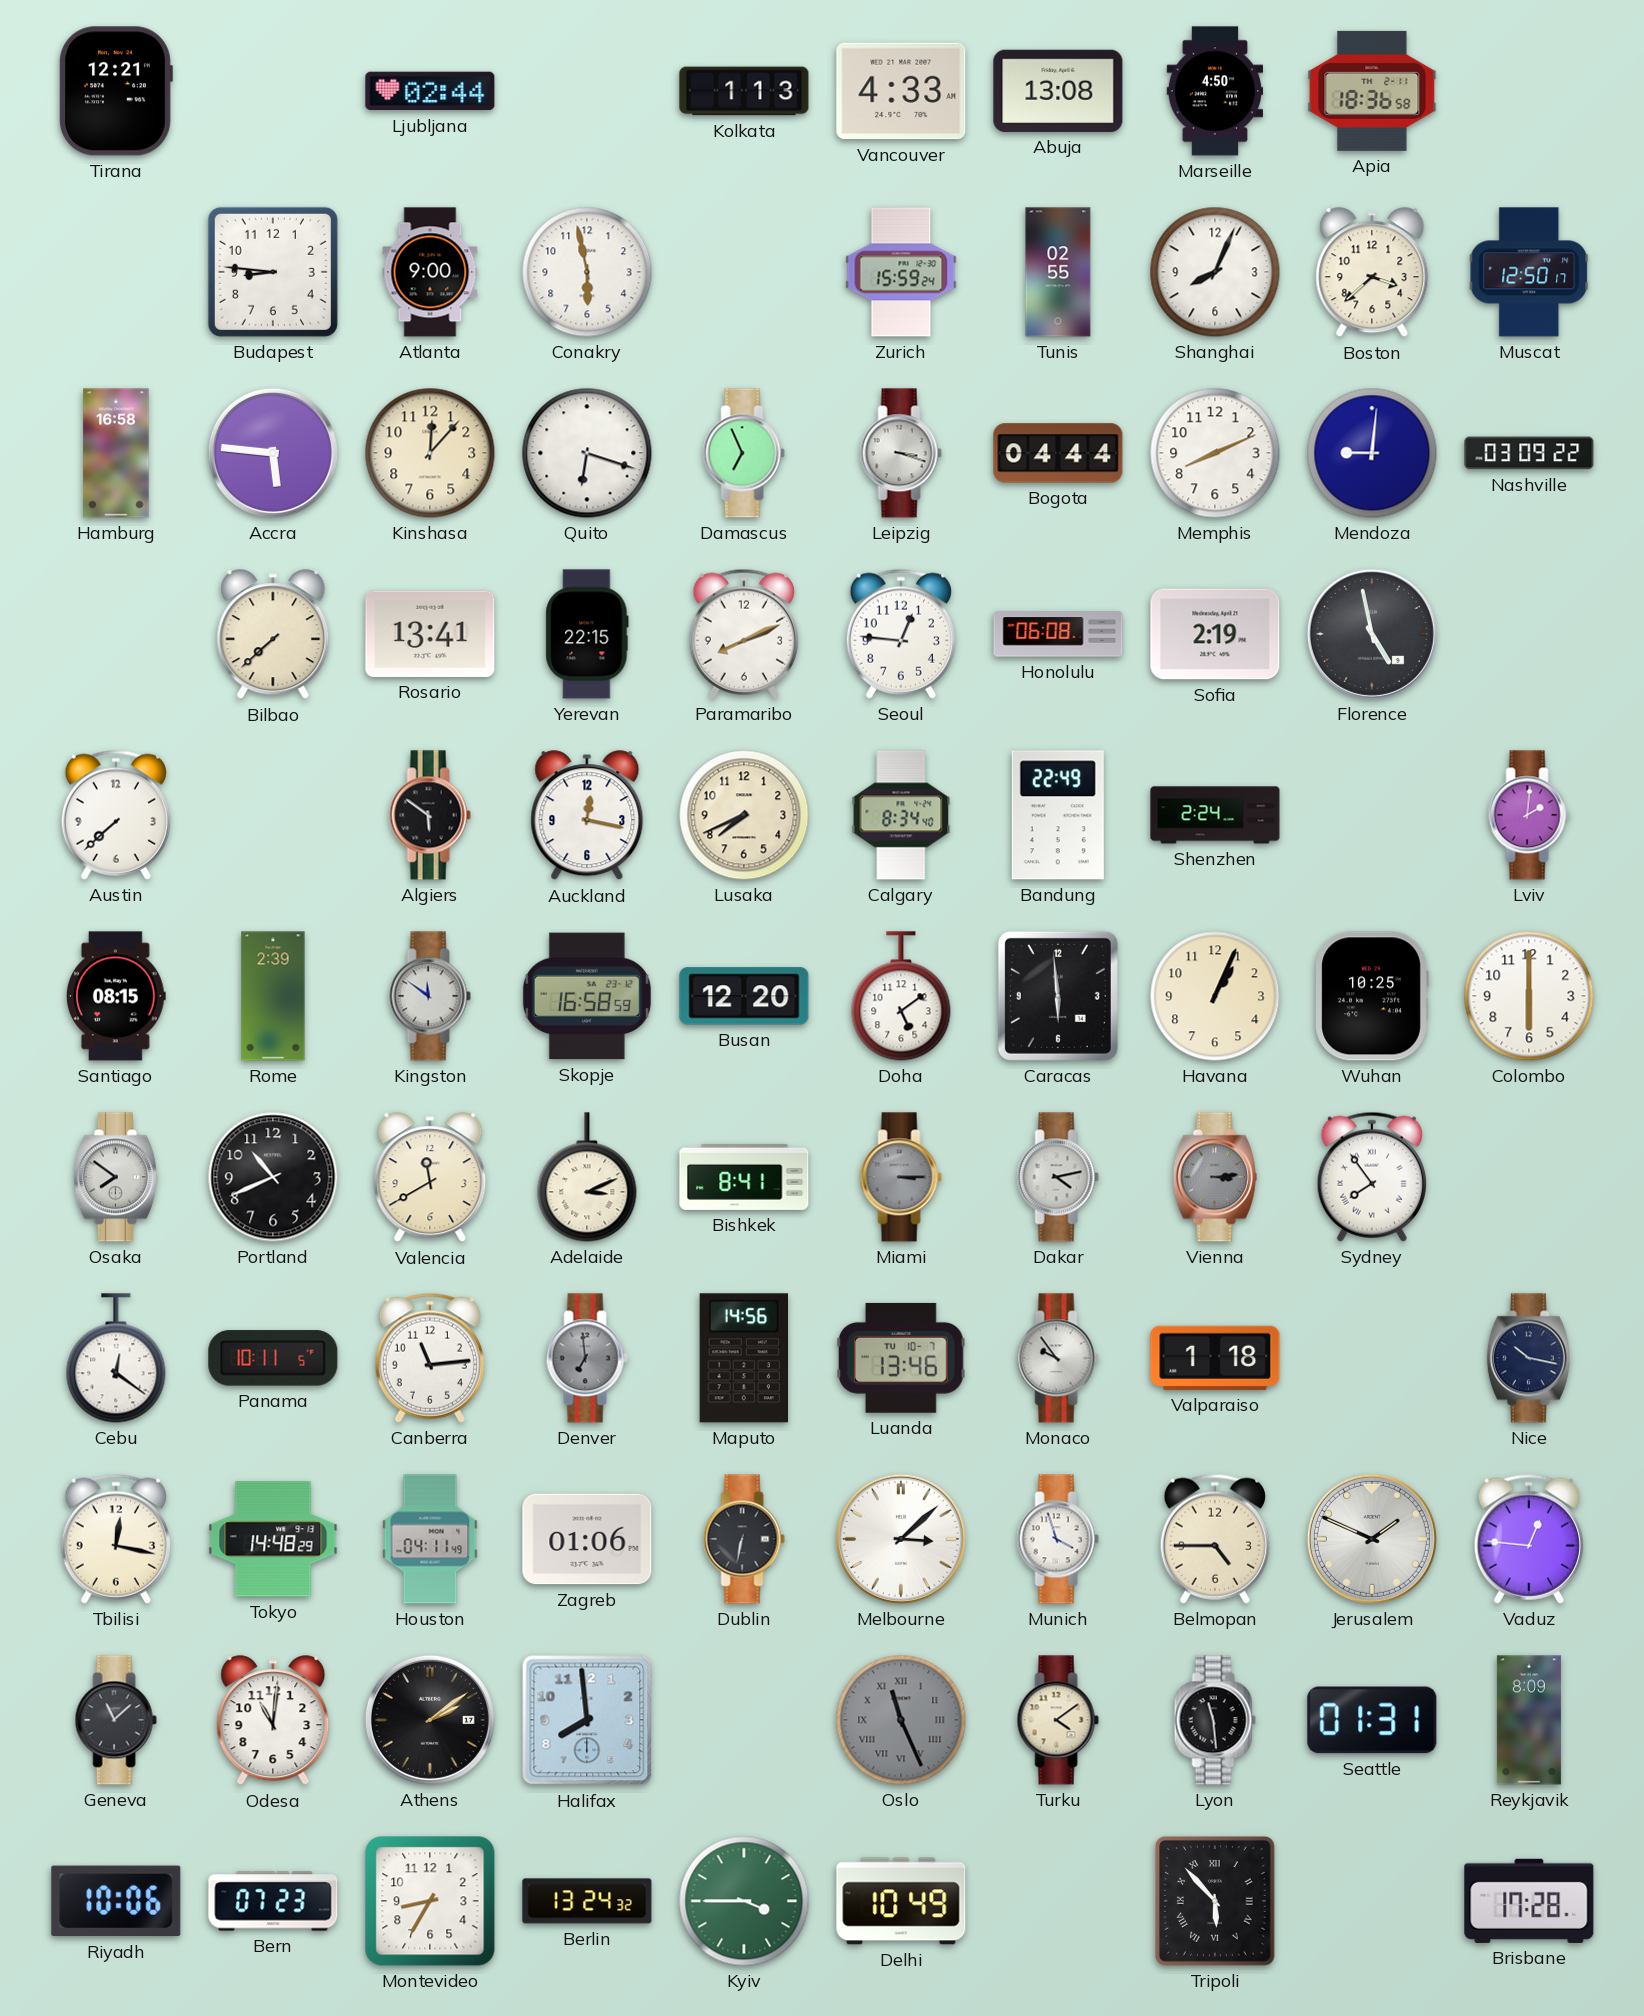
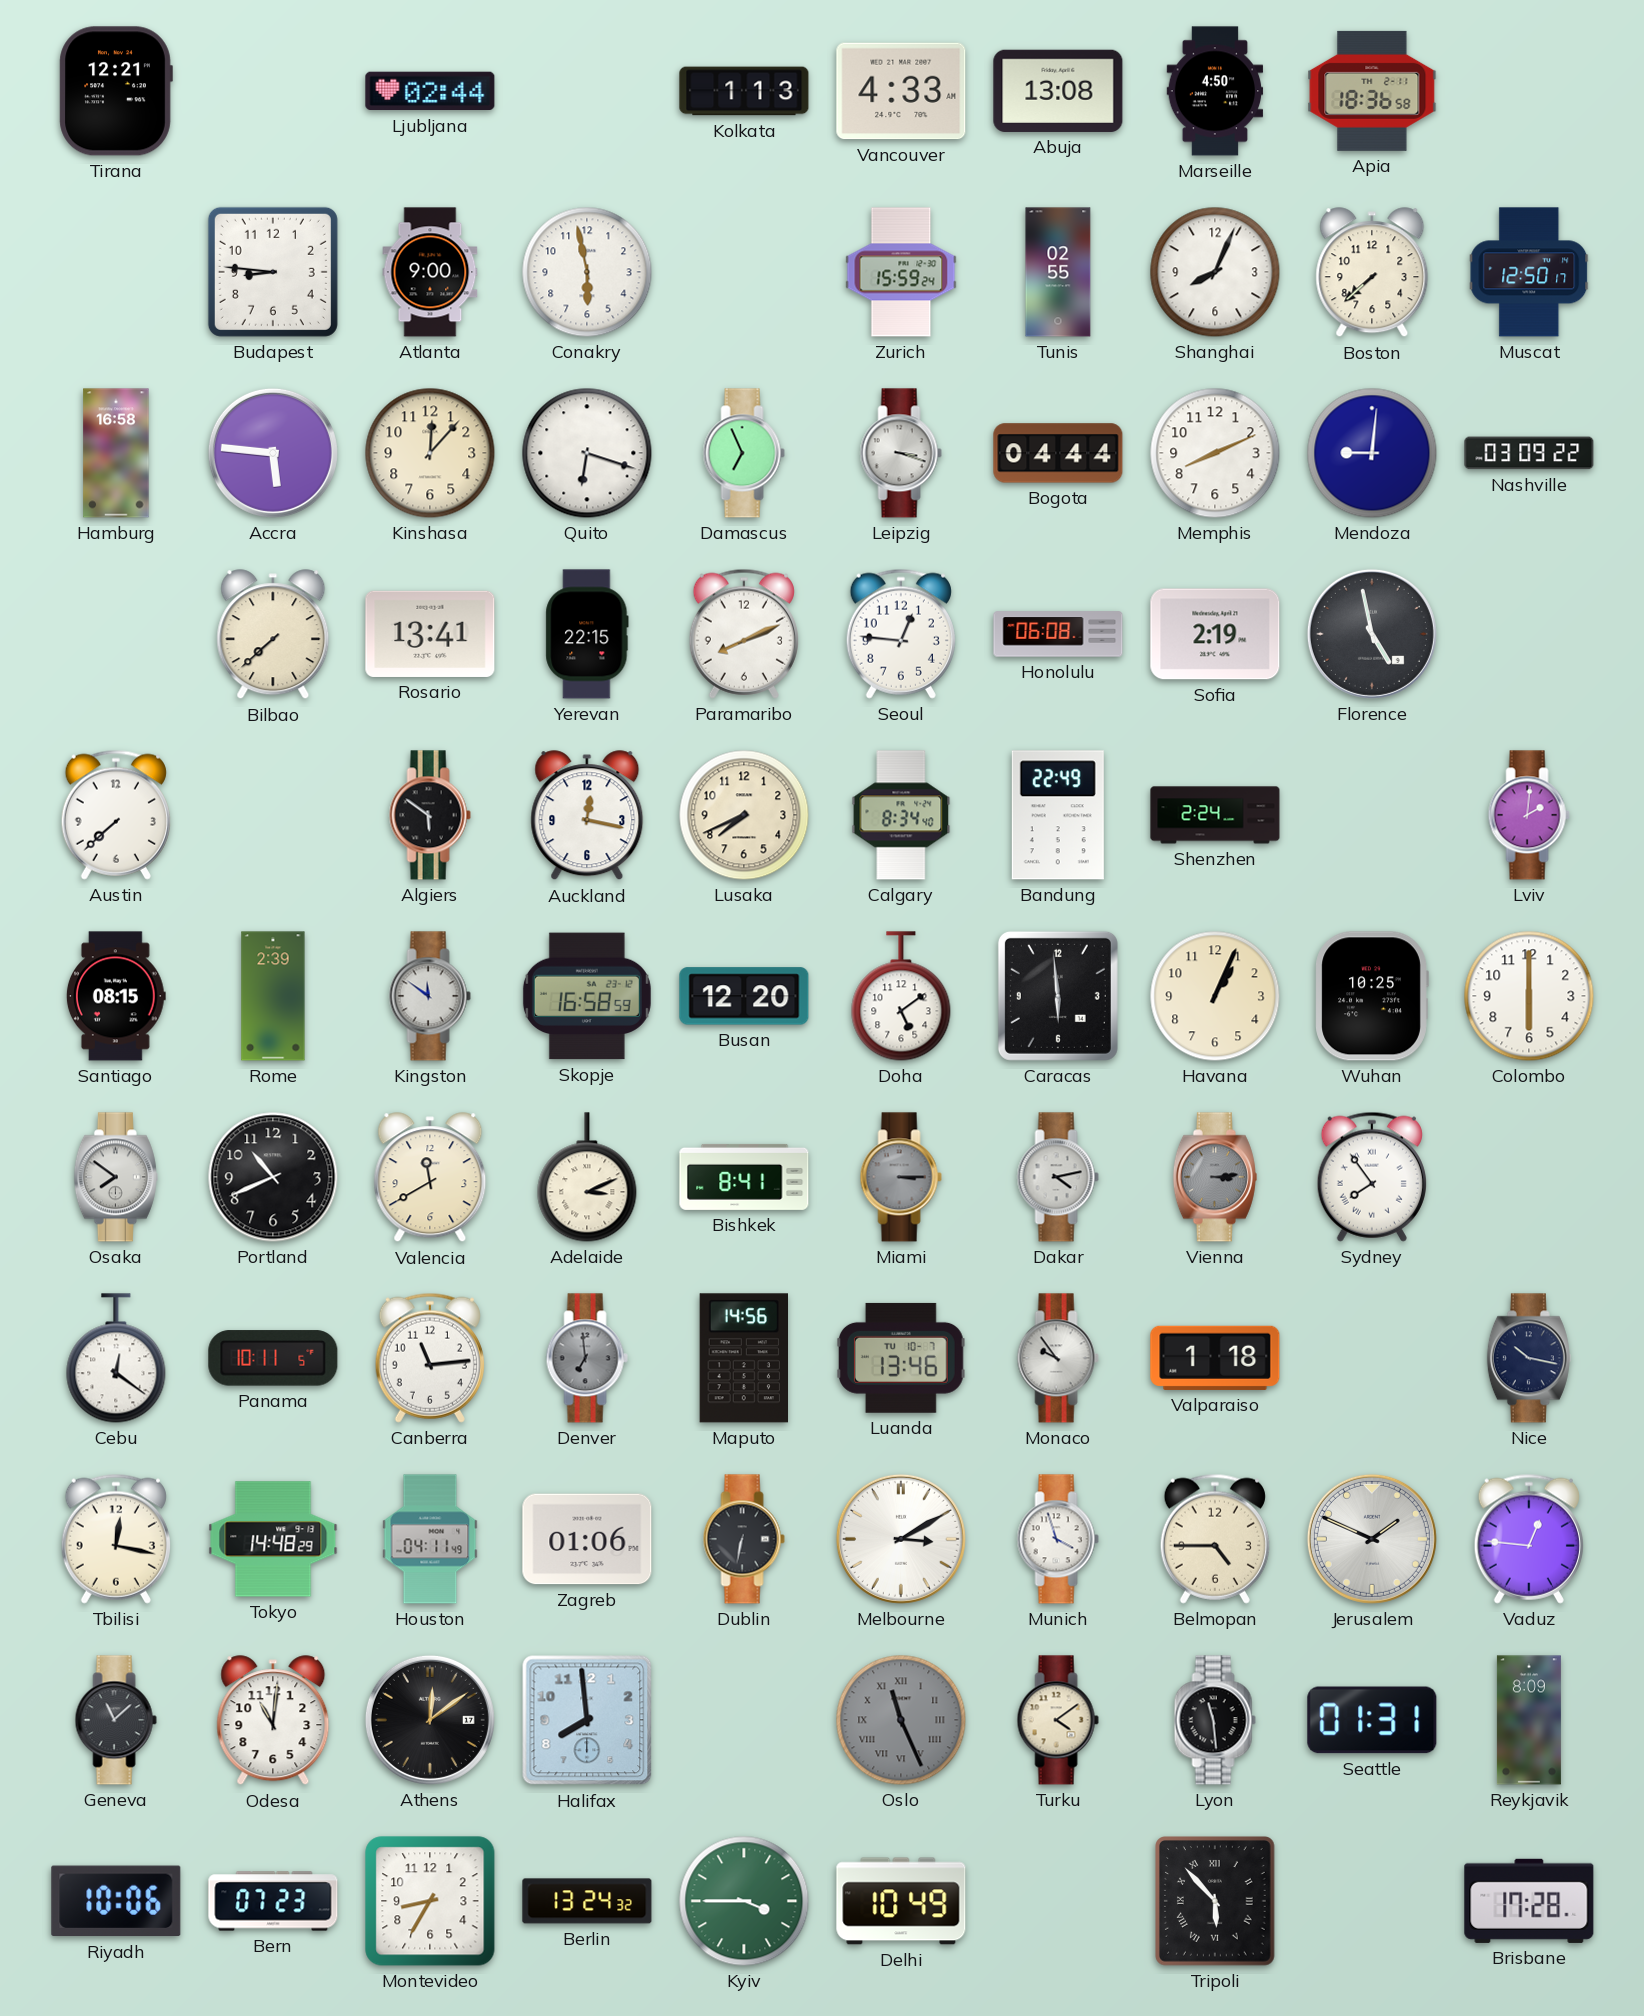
Boston: 3:38 -> 7:38 (1372, 273)
Melbourne: 3:08 -> 3:10 (901, 1539)
Athens: 2:09 -> 12:09 (430, 1720)
